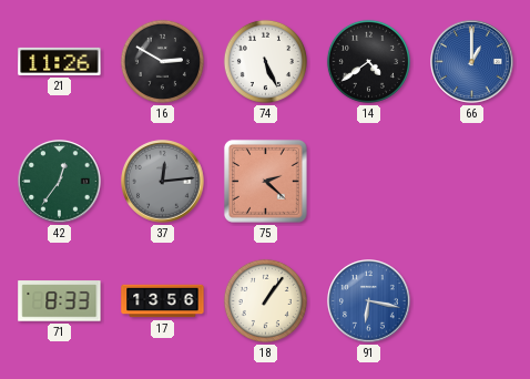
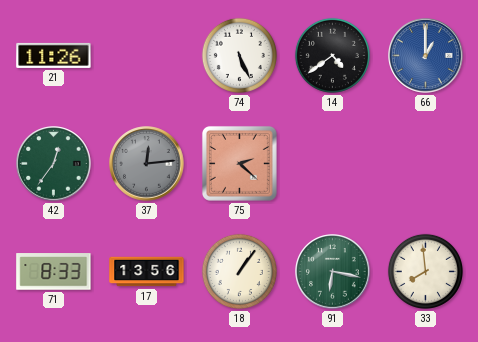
16: 2:50 -> none (162, 61)
91 dial: blue -> green (333, 272)
33: none -> 7:59 (425, 271)
